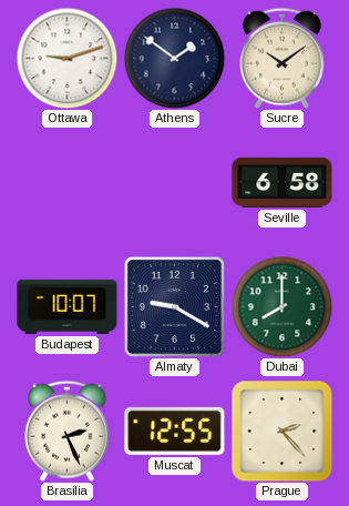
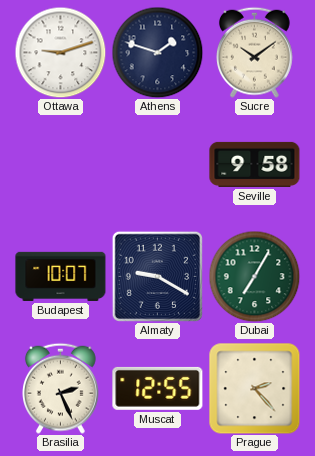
Athens: 1:51 -> 1:48 (157, 52)
Seville: 6:58 -> 9:58 (255, 164)
Dubai: 8:00 -> 7:05 (254, 276)
